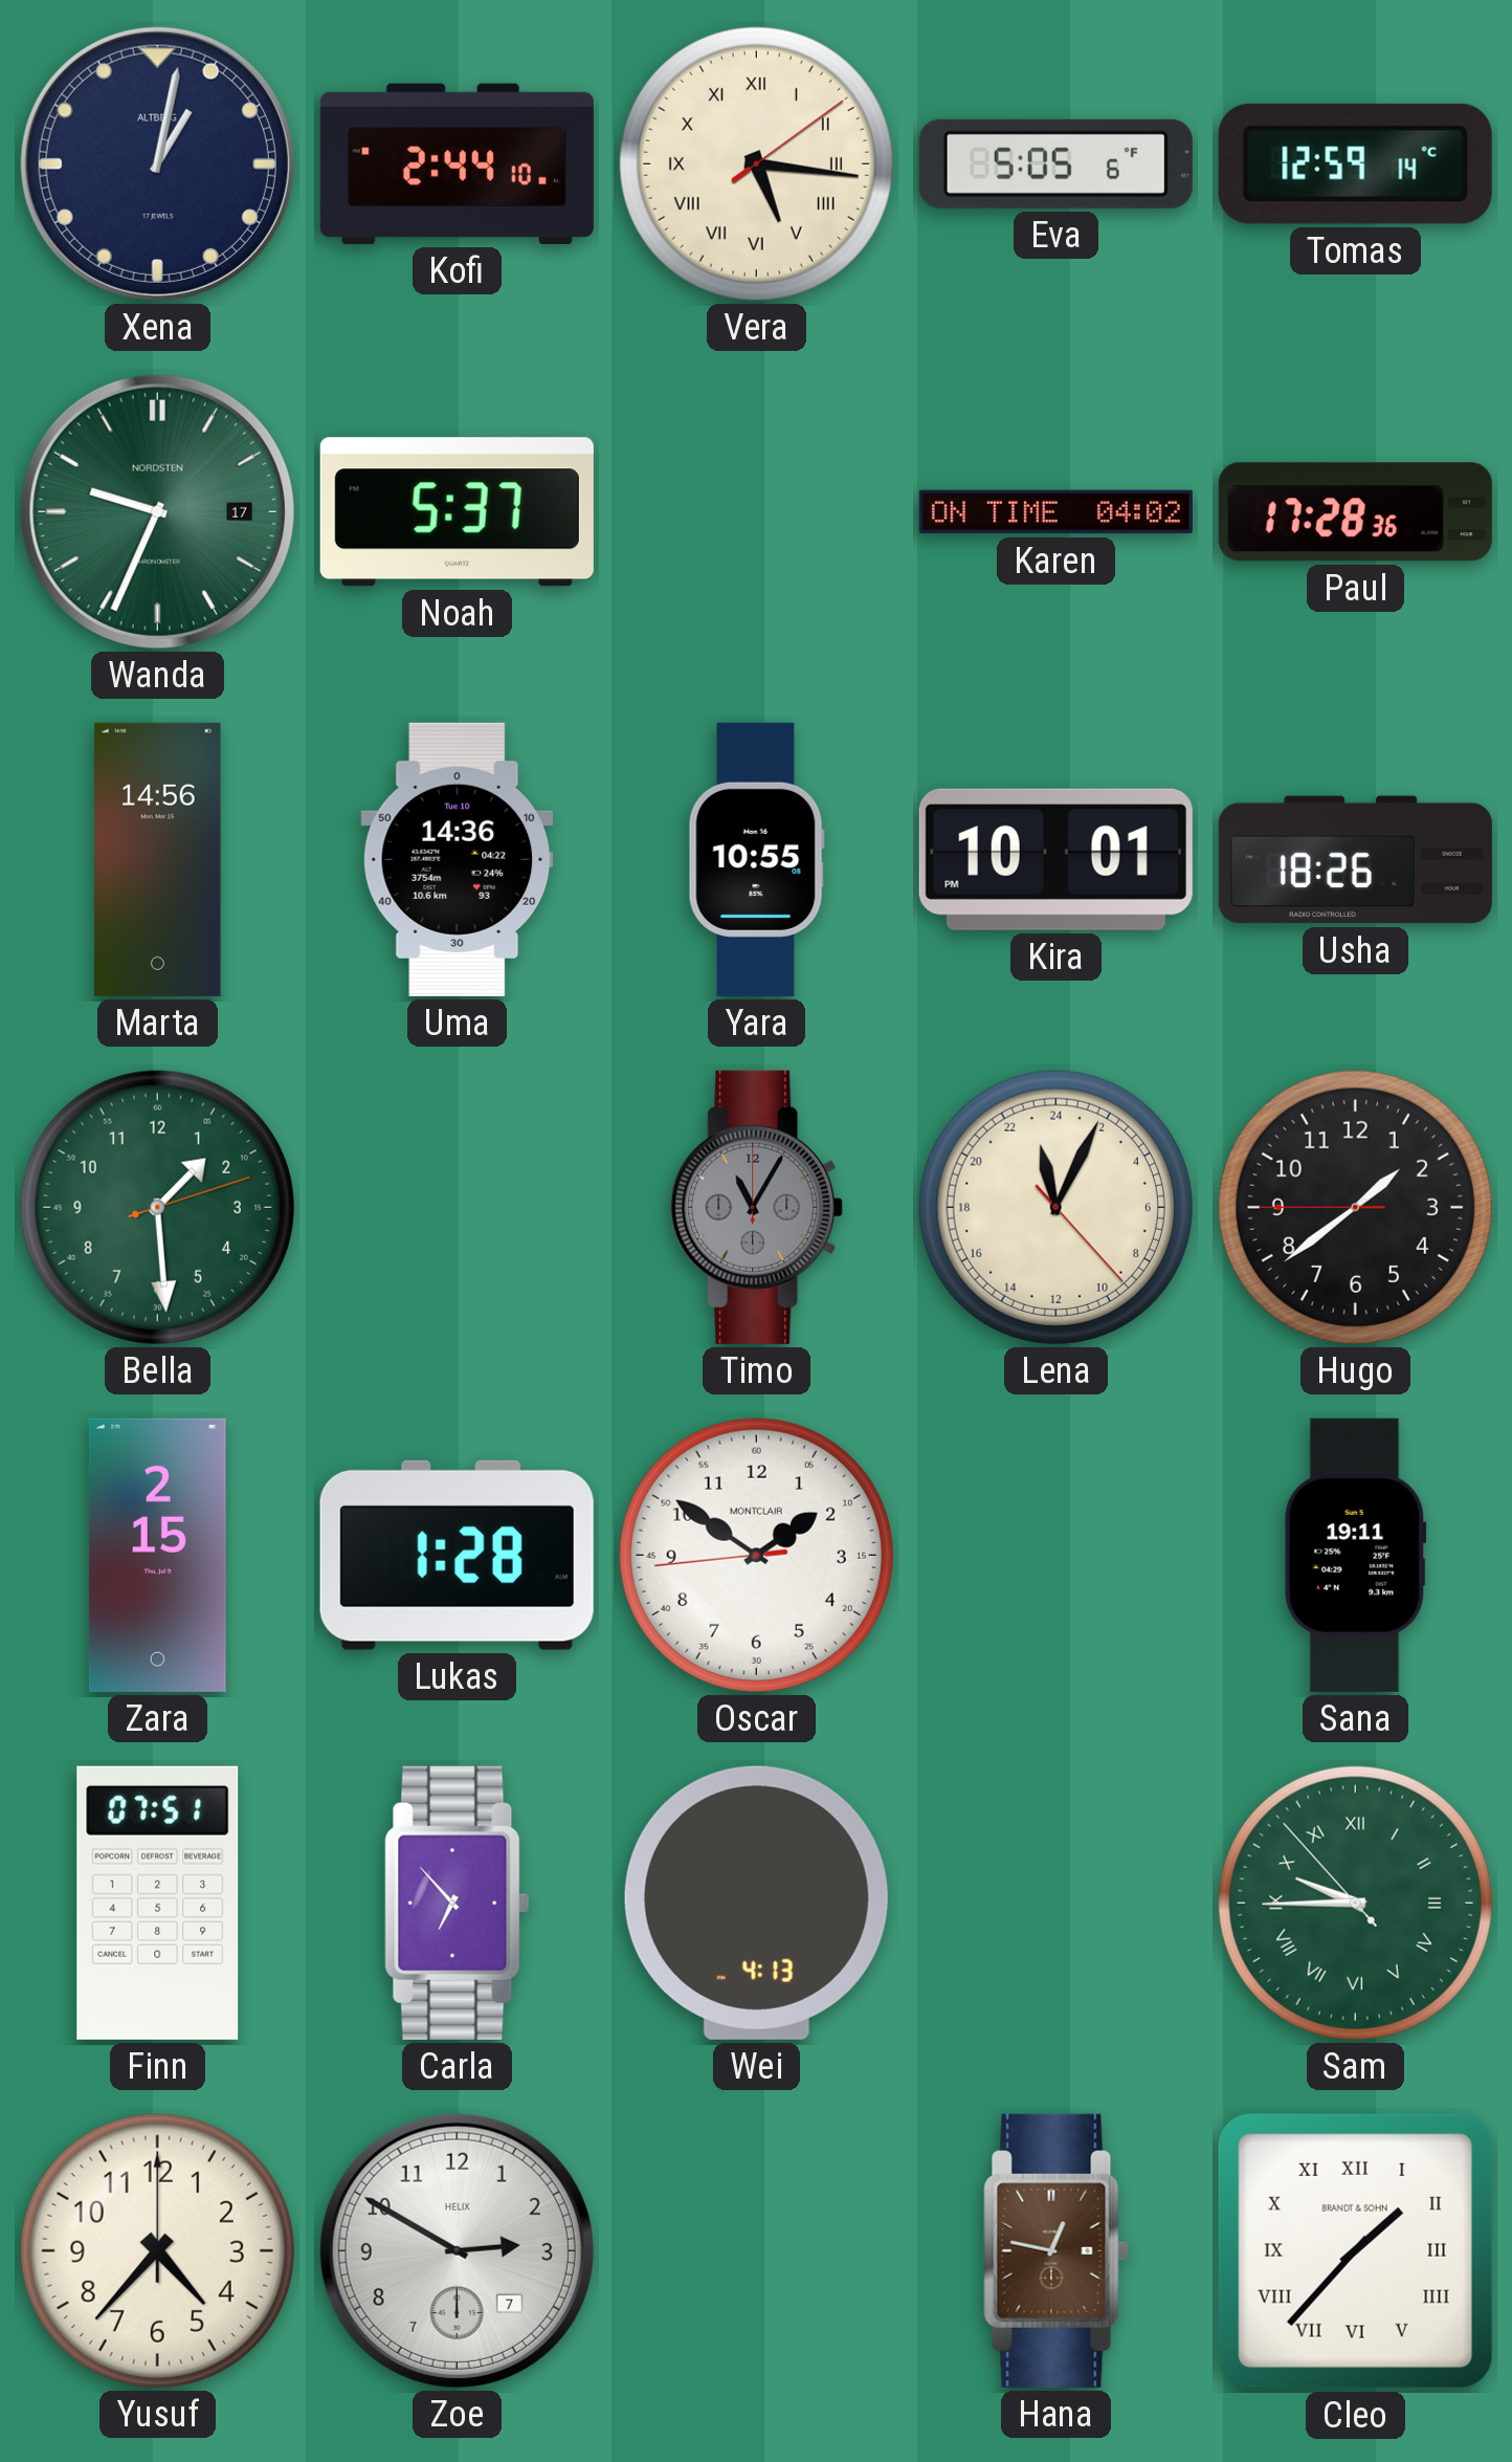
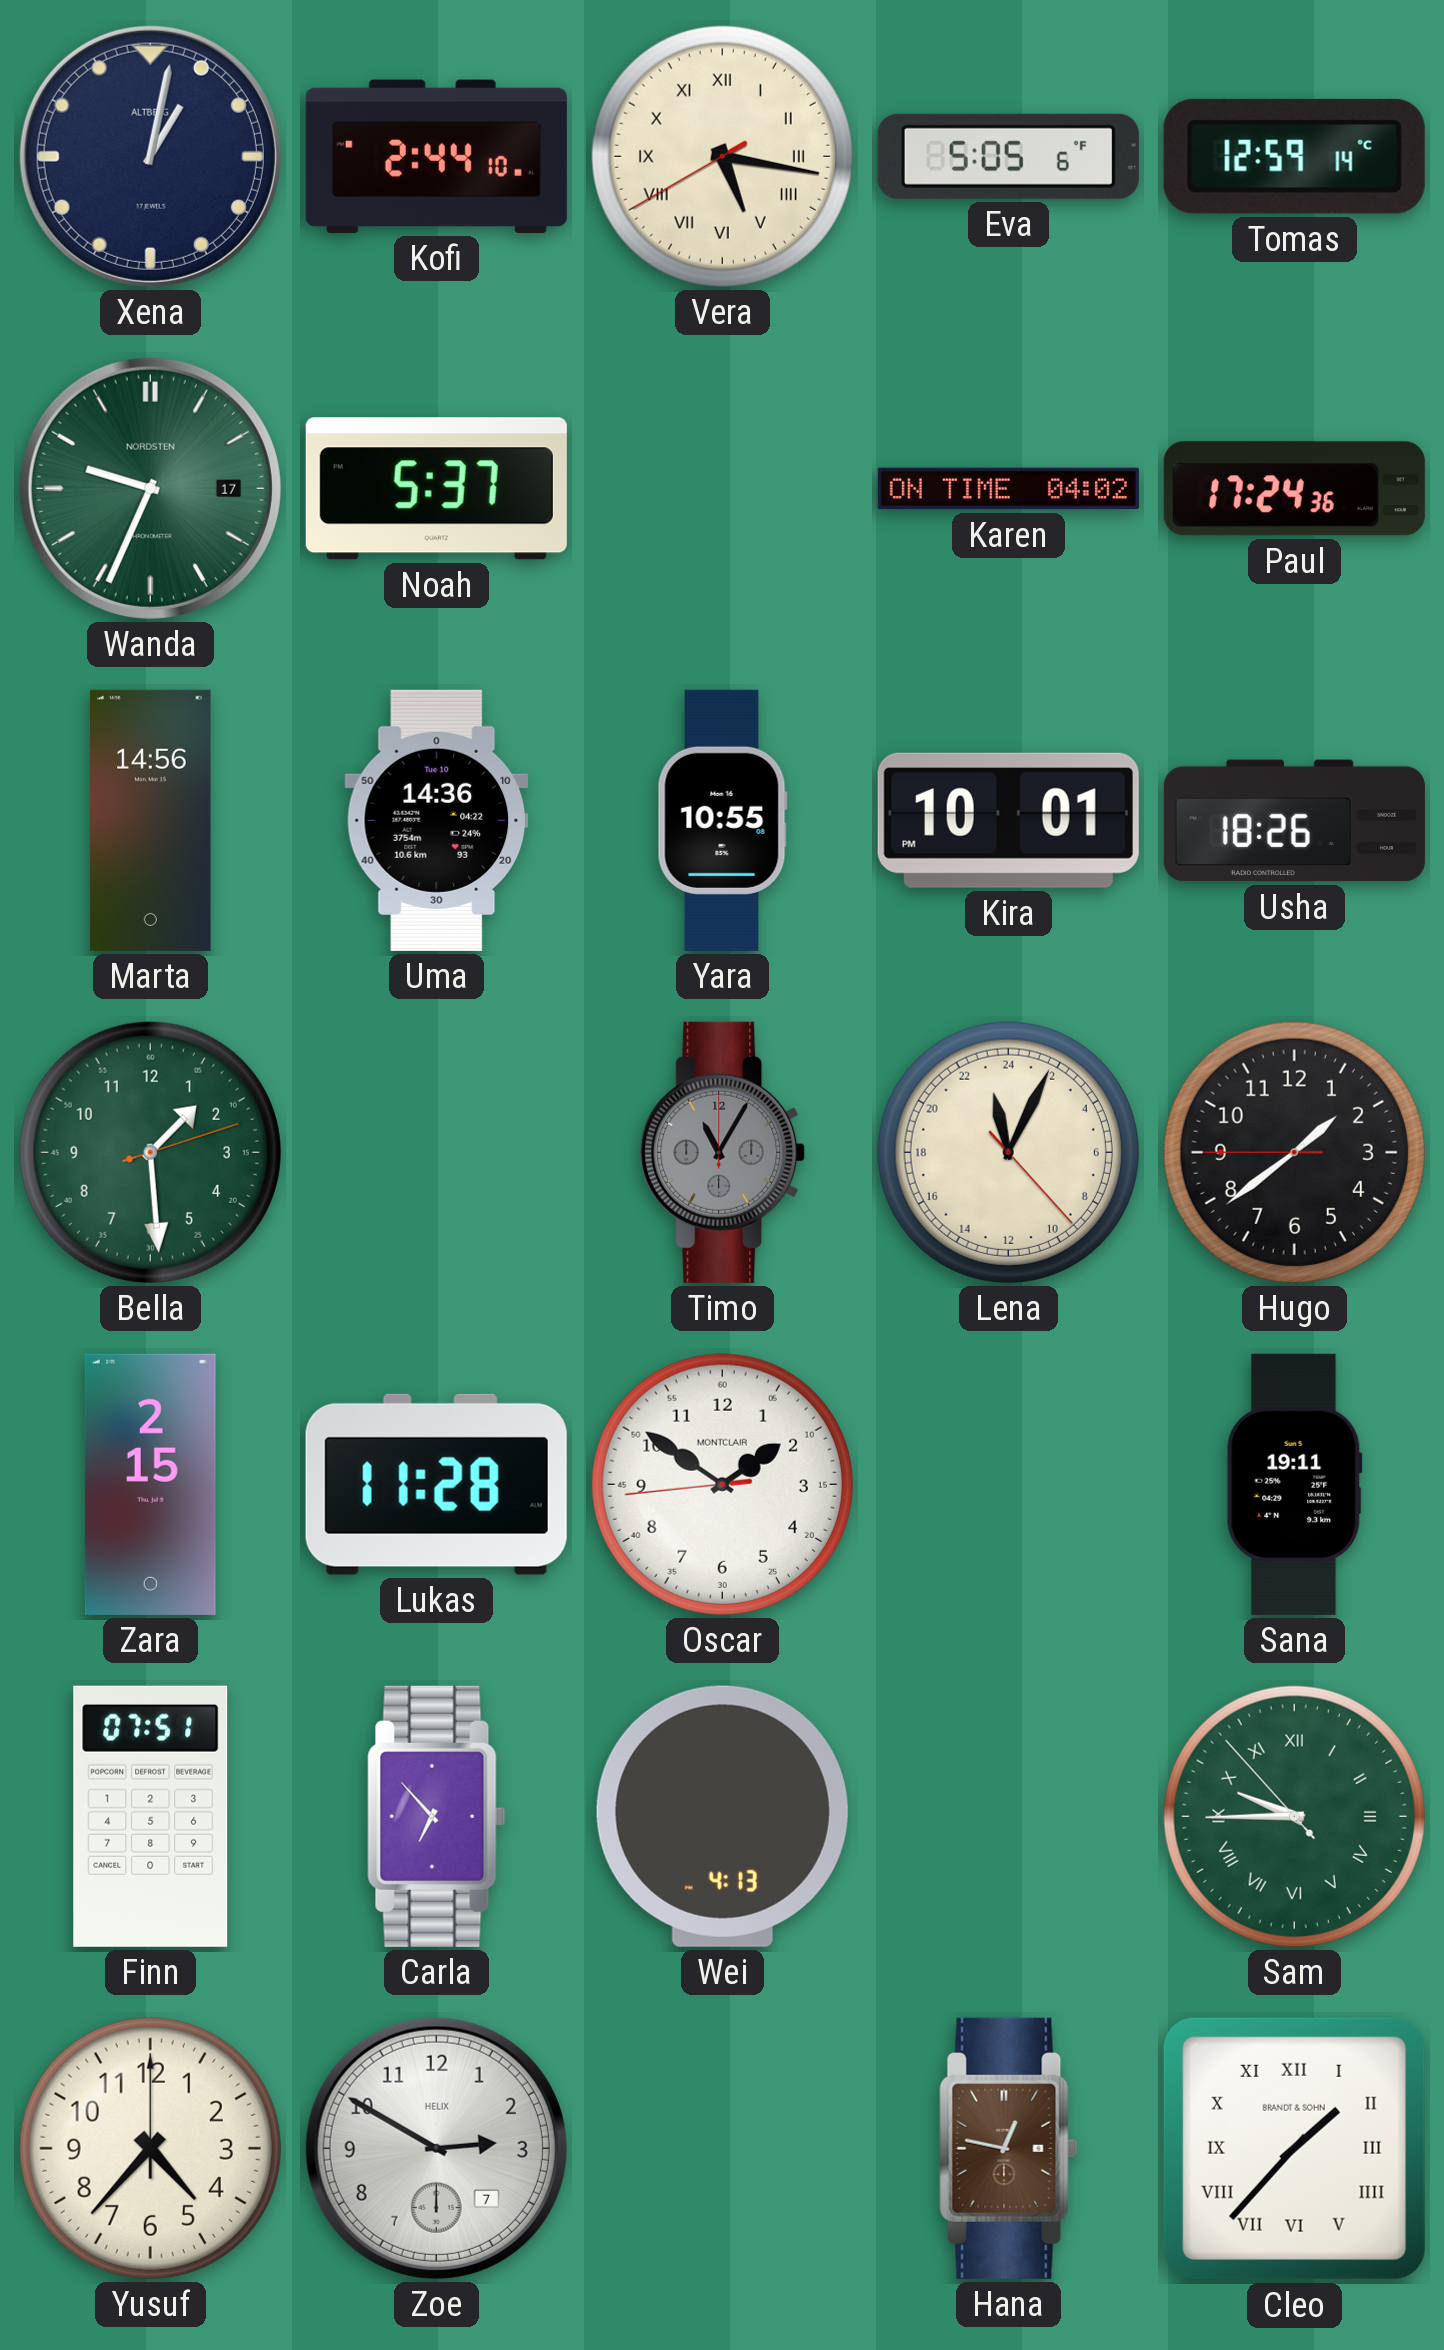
Vera: 5:16:09 -> 5:16:40 (722, 156)
Paul: 17:28 -> 17:24 (1294, 489)
Lukas: 1:28 -> 11:28 (436, 1484)
